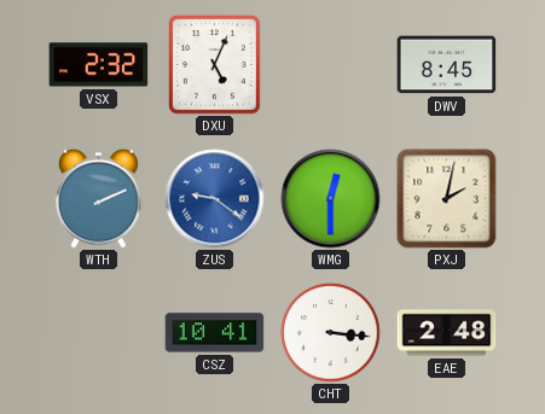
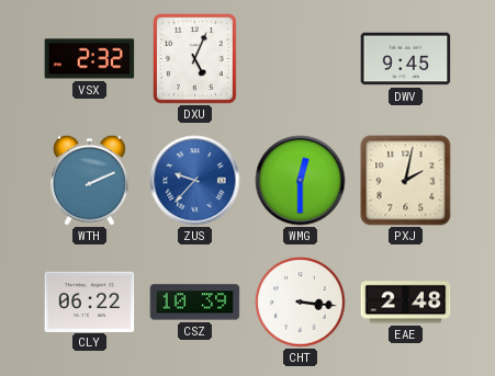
DWV: 8:45 -> 9:45 (406, 59)
ZUS: 9:21 -> 9:37 (195, 181)
CLY: none -> 06:22 (90, 301)
CSZ: 10:41 -> 10:39 (195, 303)
